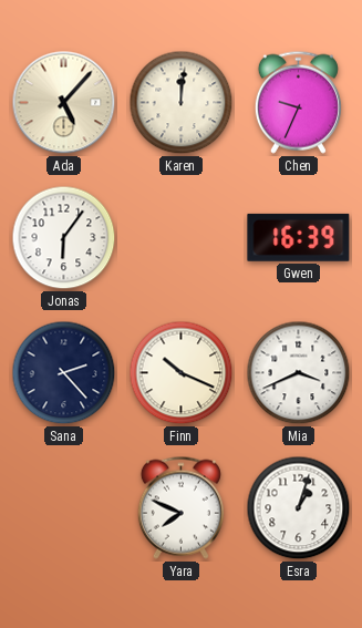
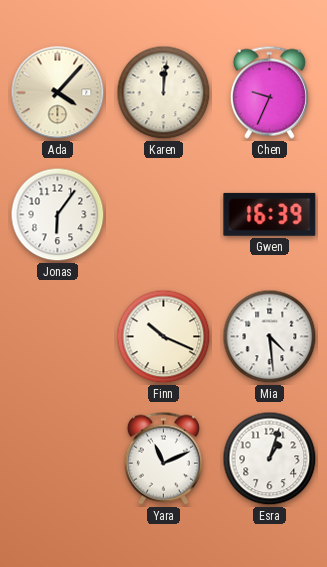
Ada: 5:07 -> 4:07 (58, 93)
Sana: 2:23 -> none (64, 373)
Mia: 3:41 -> 4:29 (270, 337)
Yara: 7:49 -> 11:11 (163, 458)
